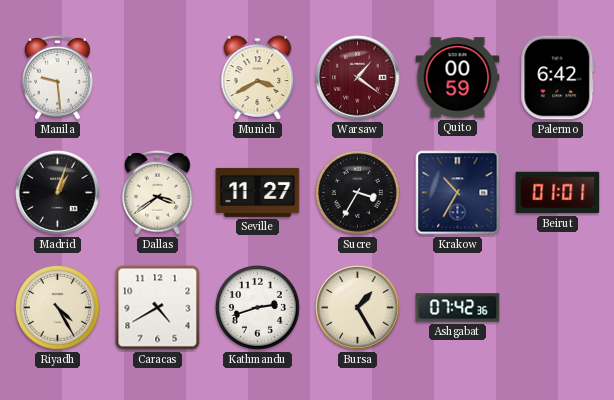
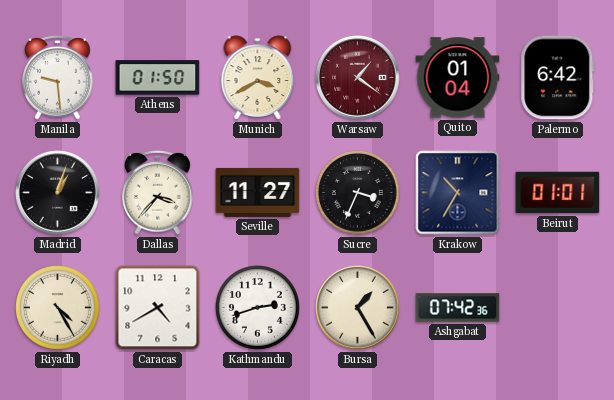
Athens: none -> 01:50 (158, 78)
Quito: 00:59 -> 01:04 (458, 78)
Dallas: 3:39 -> 3:37 (158, 193)
Sucre: 3:35 -> 3:34 (358, 193)
